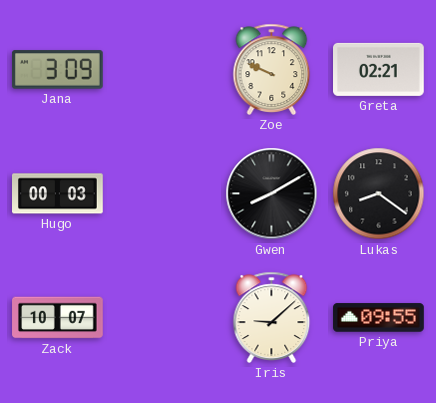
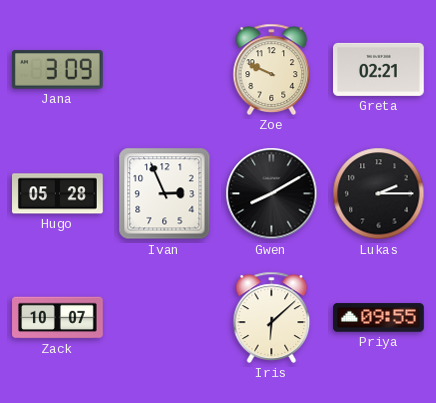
Hugo: 00:03 -> 05:28 (58, 194)
Ivan: none -> 2:56 (165, 194)
Lukas: 8:21 -> 2:15 (379, 194)
Iris: 9:08 -> 6:08 (272, 317)
